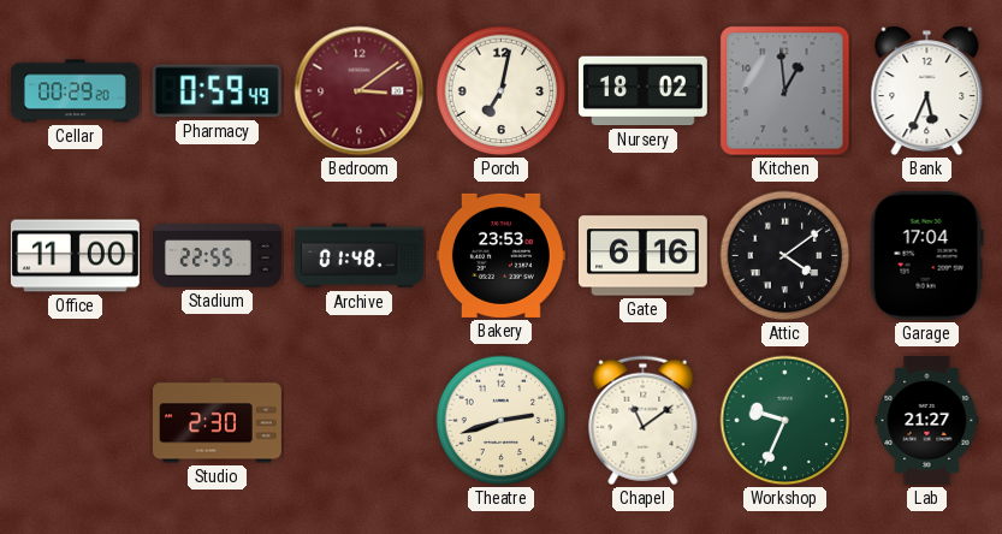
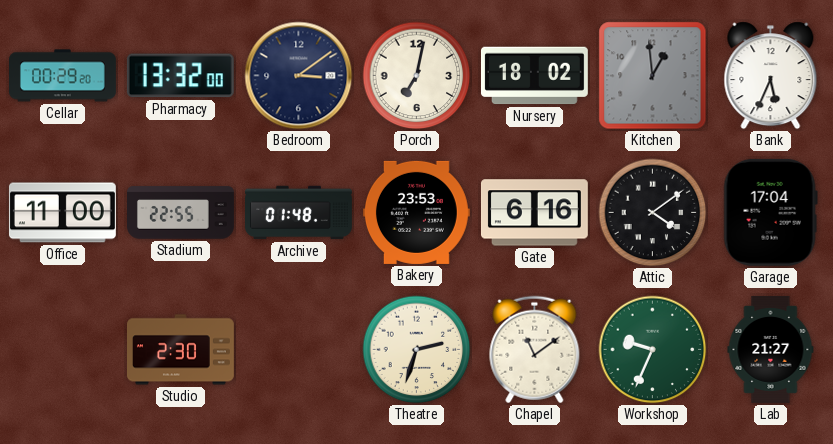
Pharmacy: 0:59 -> 13:32 (180, 76)
Bedroom dial: burgundy -> navy (299, 76)
Theatre: 2:42 -> 2:33 (417, 350)
